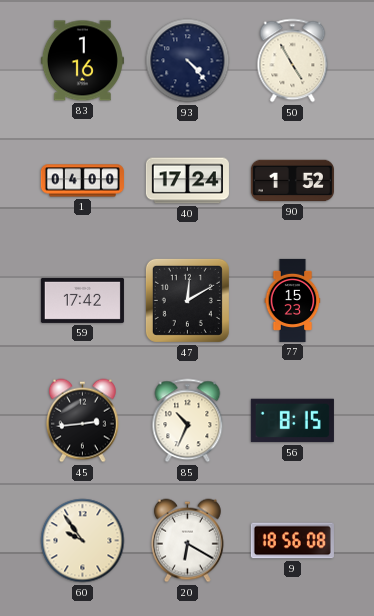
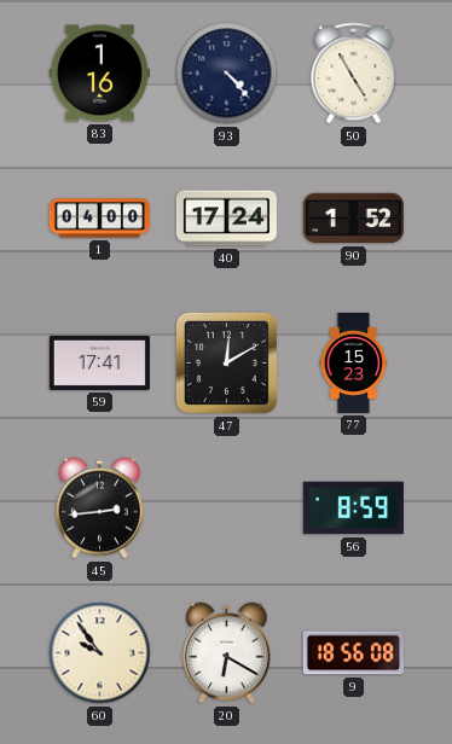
59: 17:42 -> 17:41 (99, 362)
85: 10:34 -> none (188, 421)
56: 8:15 -> 8:59 (353, 508)
